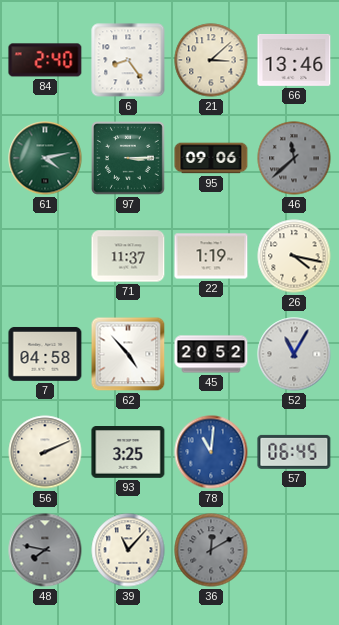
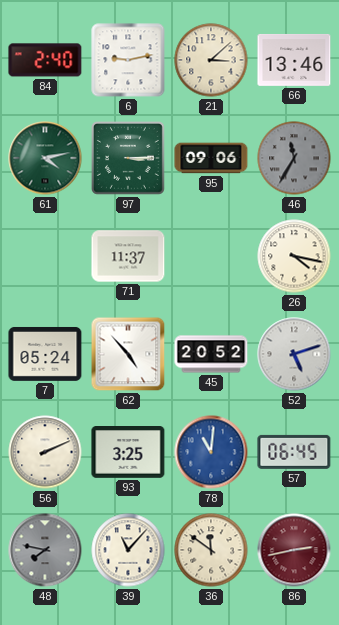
6: 8:24 -> 9:13 (128, 60)
46: 11:38 -> 11:35 (294, 158)
22: 1:19 -> none (211, 256)
7: 04:58 -> 05:24 (45, 354)
52: 11:05 -> 5:12 (294, 354)
36: 12:10 -> 11:51 (211, 550)
36 dial: grey -> cream (211, 550)
86: none -> 2:43 (294, 550)
